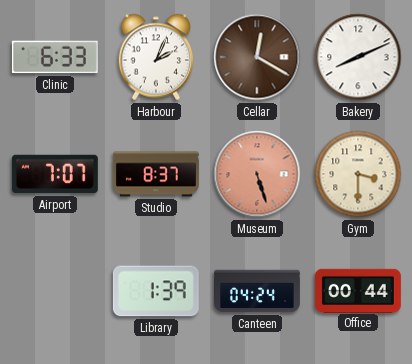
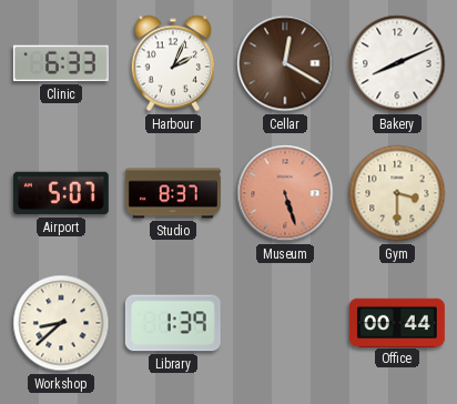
Airport: 7:07 -> 5:07 (61, 193)
Workshop: none -> 8:38 (61, 323)
Canteen: 04:24 -> none (258, 291)
